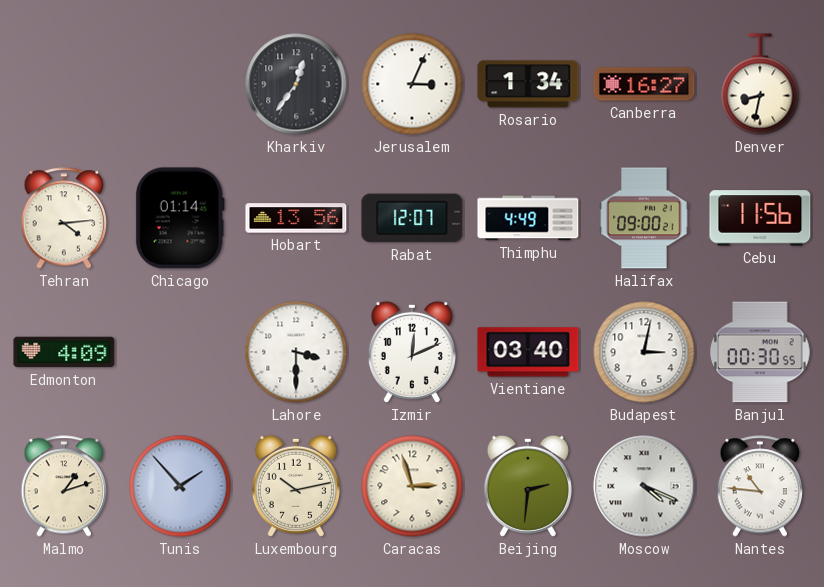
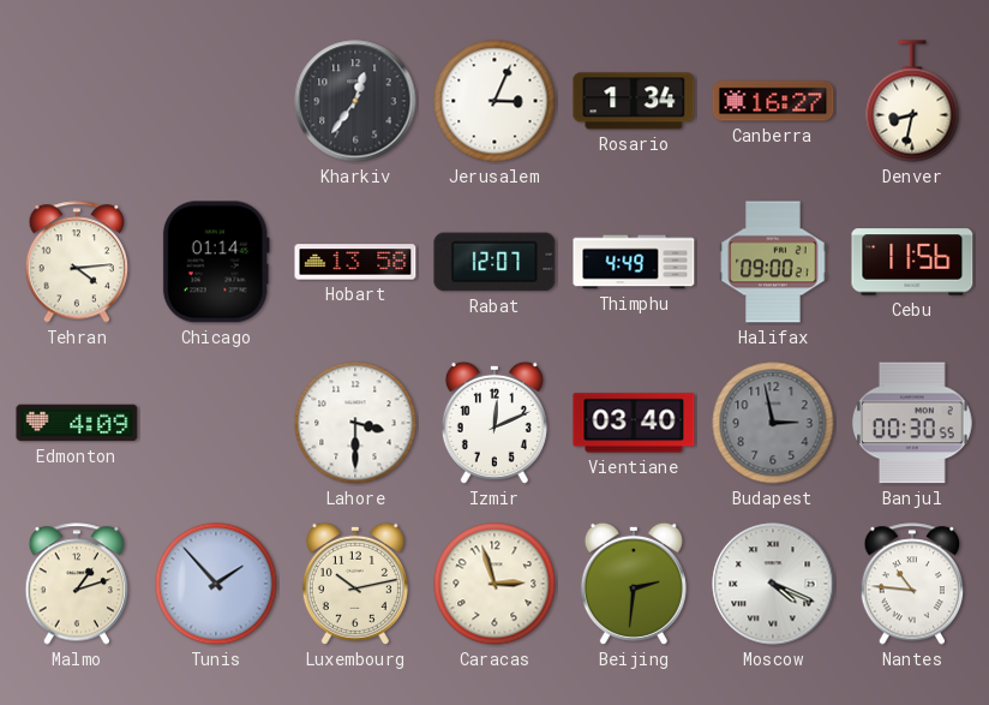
Hobart: 13:56 -> 13:58 (355, 262)
Budapest: 3:02 -> 2:58 (773, 423)
Budapest dial: white -> grey (773, 423)
